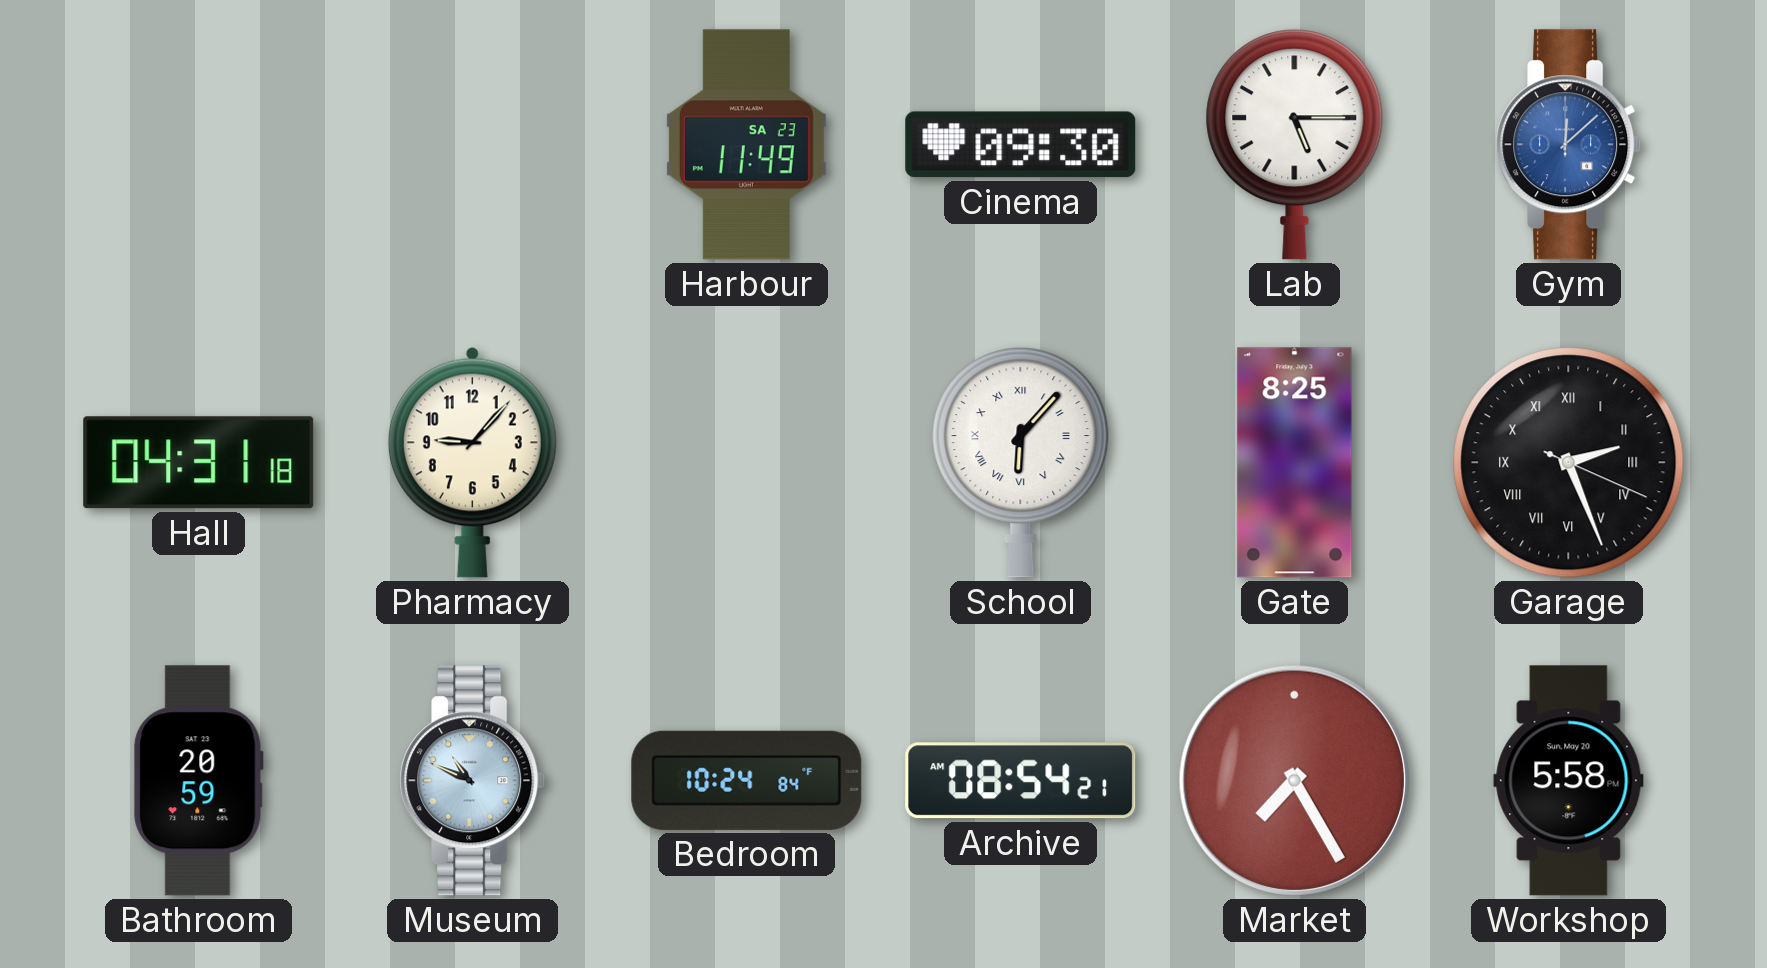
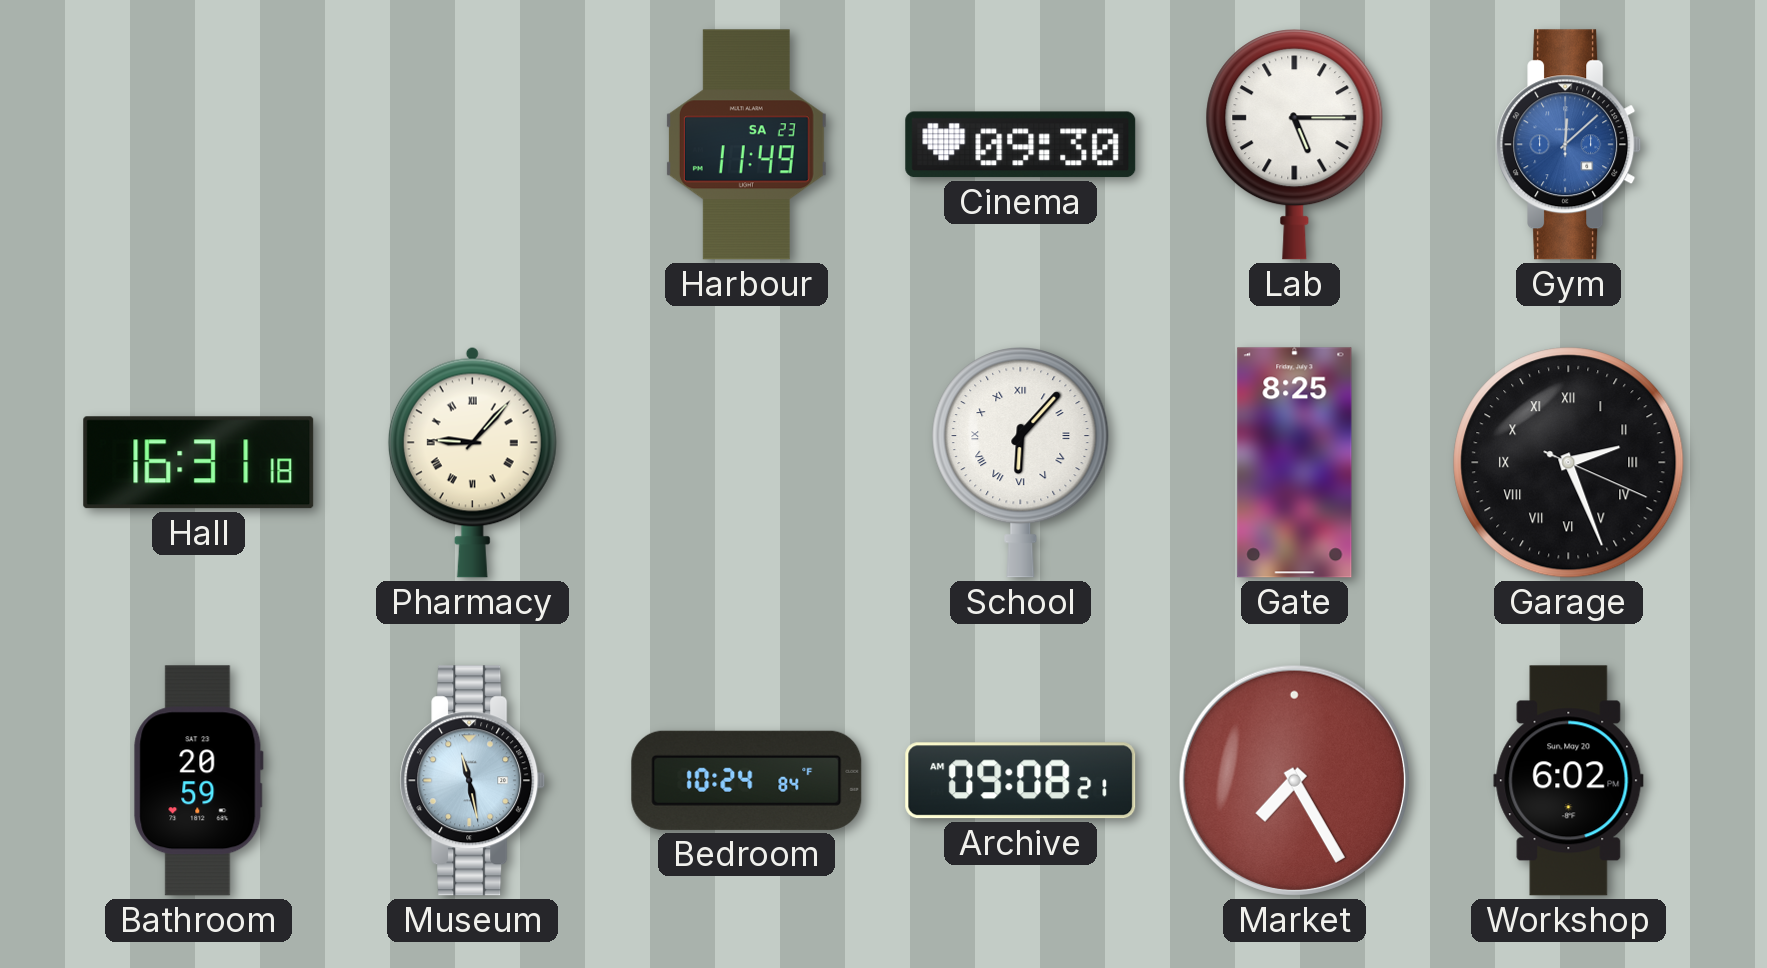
Hall: 04:31 -> 16:31 (199, 463)
Pharmacy numerals: Arabic -> Roman (472, 462)
Museum: 10:49 -> 11:28 (473, 781)
Archive: 08:54 -> 09:08 (1021, 781)
Workshop: 5:58 -> 6:02 (1569, 781)
